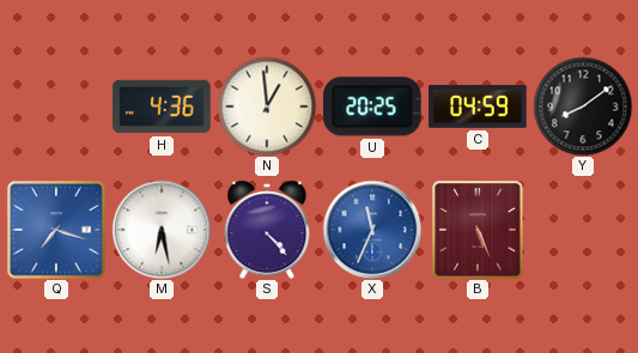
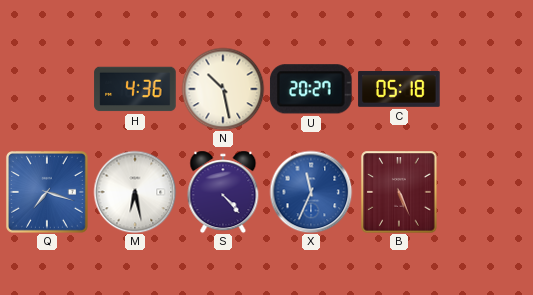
N: 12:59 -> 10:28 (223, 89)
U: 20:25 -> 20:27 (311, 89)
C: 04:59 -> 05:18 (399, 89)
Y: 8:09 -> none (583, 106)
